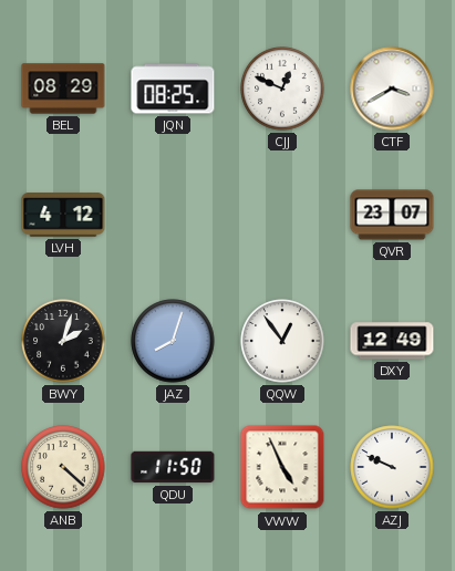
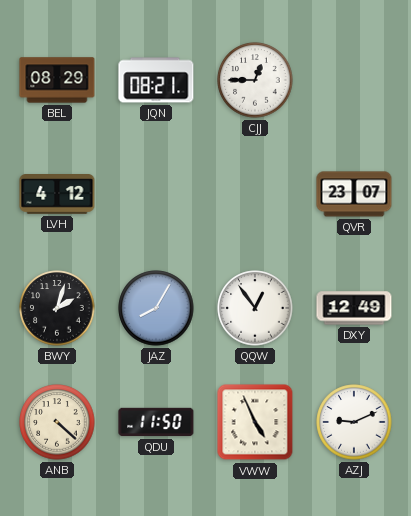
JQN: 08:25 -> 08:21 (156, 80)
CJJ: 12:49 -> 12:45 (255, 80)
CTF: 3:40 -> none (392, 89)
JAZ: 8:03 -> 8:05 (156, 308)
AZJ: 9:49 -> 9:11 (354, 422)
